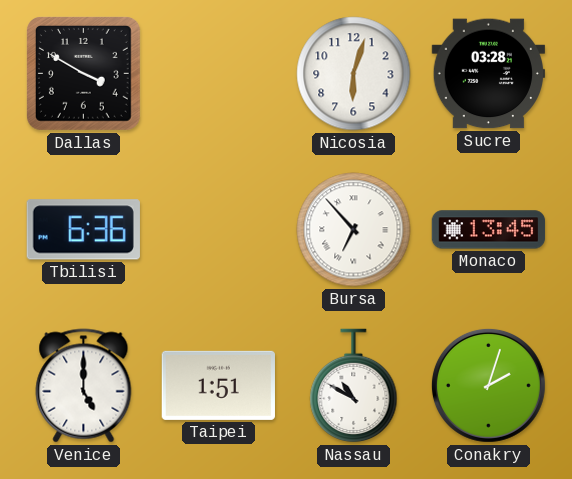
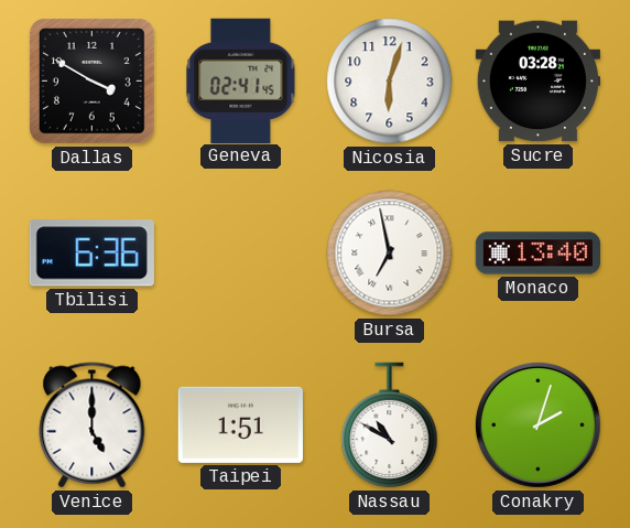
Geneva: none -> 02:41 (241, 80)
Bursa: 6:53 -> 6:58 (390, 254)
Monaco: 13:45 -> 13:40 (539, 254)
